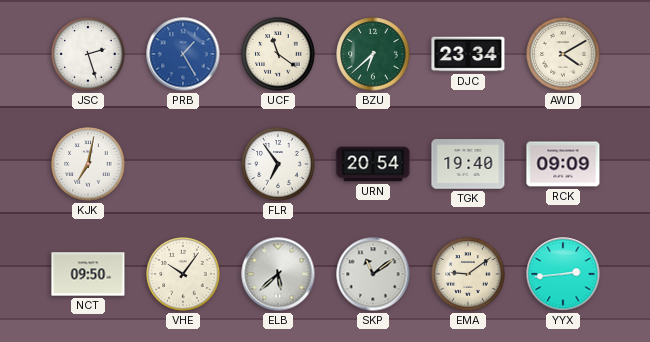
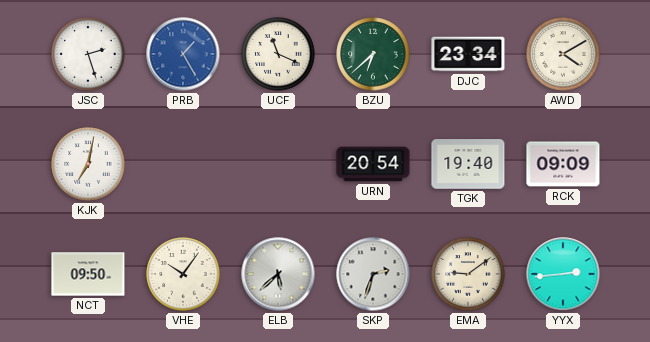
UCF: 11:21 -> 11:19 (278, 54)
FLR: 6:54 -> none (278, 164)
SKP: 11:09 -> 2:33 (373, 274)
